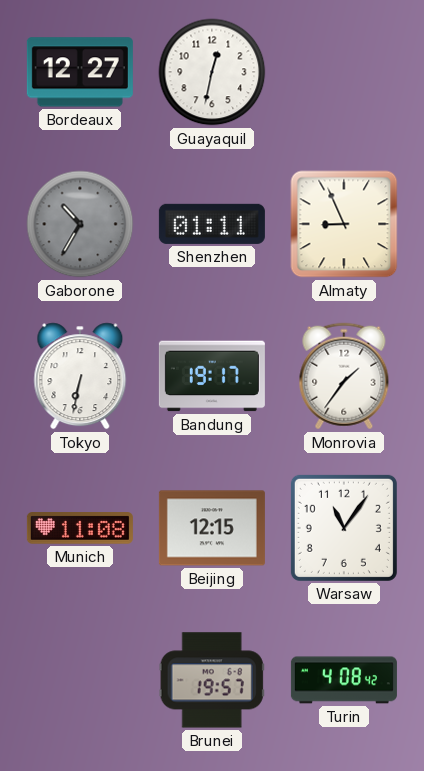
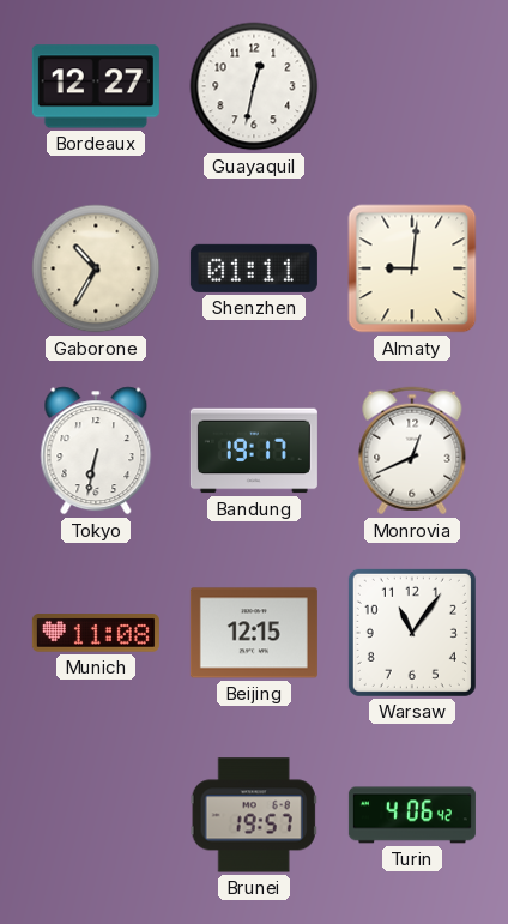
Gaborone dial: grey -> cream (96, 268)
Almaty: 8:56 -> 9:01 (412, 268)
Monrovia: 1:36 -> 12:41 (412, 451)
Turin: 4:08 -> 4:06 (412, 815)
